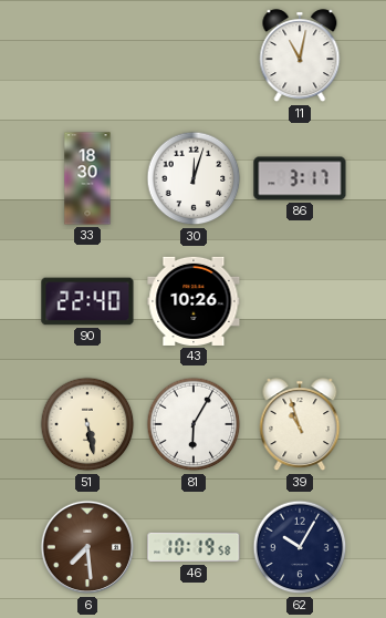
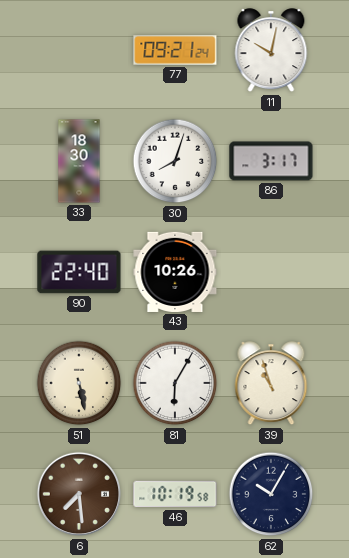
77: none -> 09:21 (175, 50)
11: 11:02 -> 10:02 (271, 51)
30: 12:03 -> 8:03 (175, 161)
